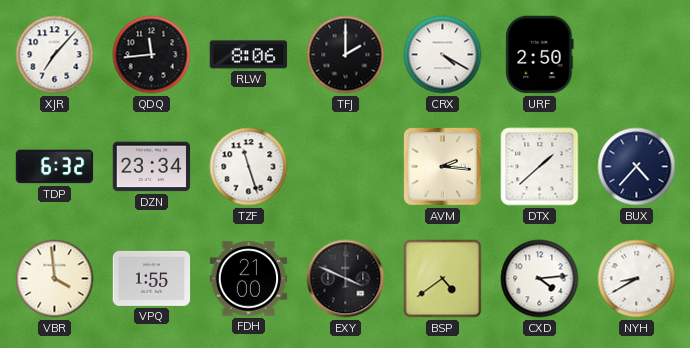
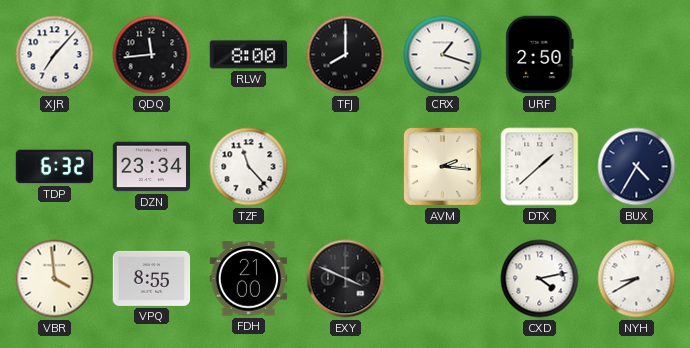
RLW: 8:06 -> 8:00 (249, 55)
TFJ: 2:00 -> 8:00 (346, 55)
CRX: 4:20 -> 1:18 (443, 55)
TZF: 11:27 -> 11:23 (249, 167)
BUX: 4:37 -> 4:35 (637, 167)
VPQ: 1:55 -> 8:55 (152, 278)
BSP: 4:39 -> none (443, 279)
CXD: 4:14 -> 4:13 (540, 279)
